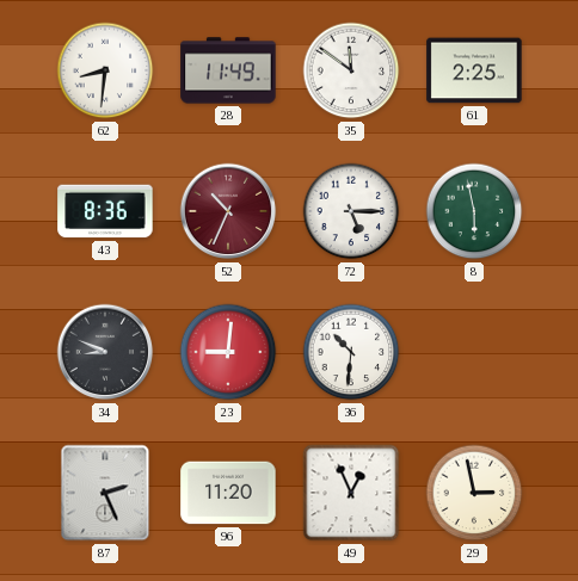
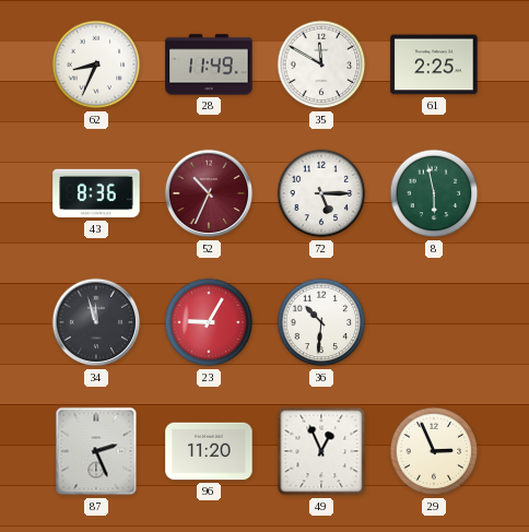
62: 8:31 -> 8:34 (96, 64)
35: 11:51 -> 11:50 (321, 64)
34: 8:49 -> 11:57 (96, 322)
23: 9:01 -> 9:05 (209, 322)
29: 2:58 -> 2:56 (434, 451)
